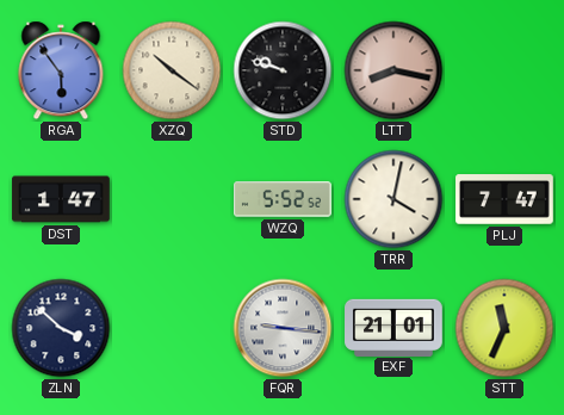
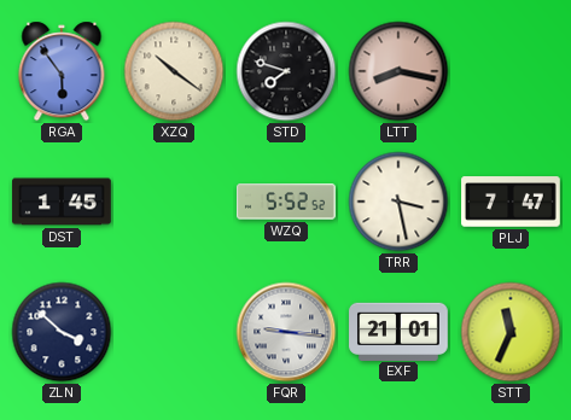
STD: 9:48 -> 7:48 (286, 71)
DST: 1:47 -> 1:45 (62, 202)
TRR: 4:02 -> 3:28 (398, 202)
